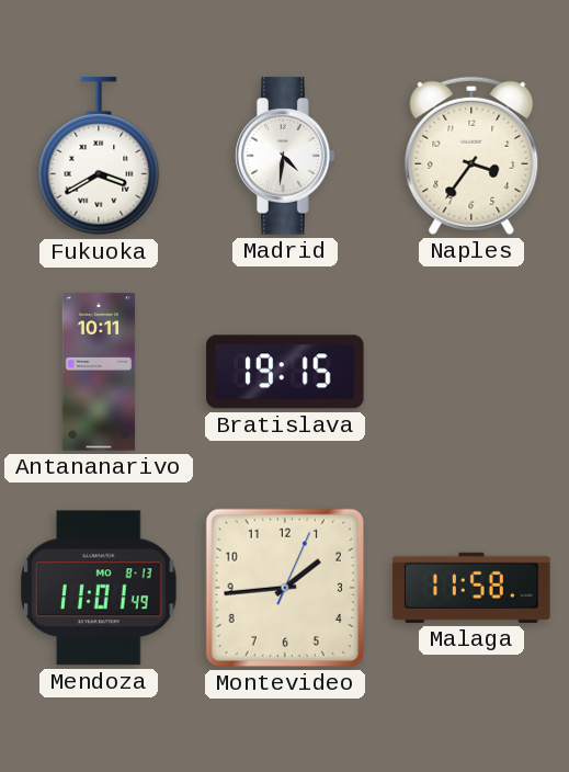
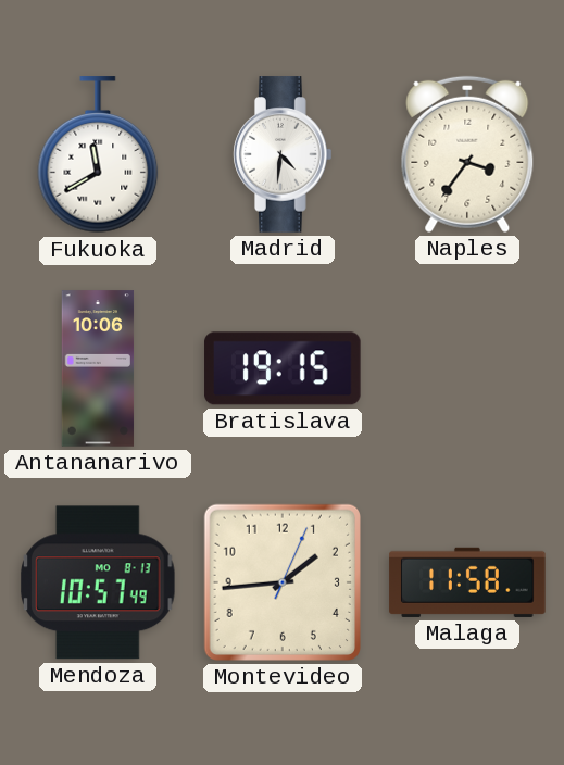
Fukuoka: 3:40 -> 11:40 (98, 155)
Antananarivo: 10:11 -> 10:06 (98, 368)
Mendoza: 11:01 -> 10:57 (98, 582)
